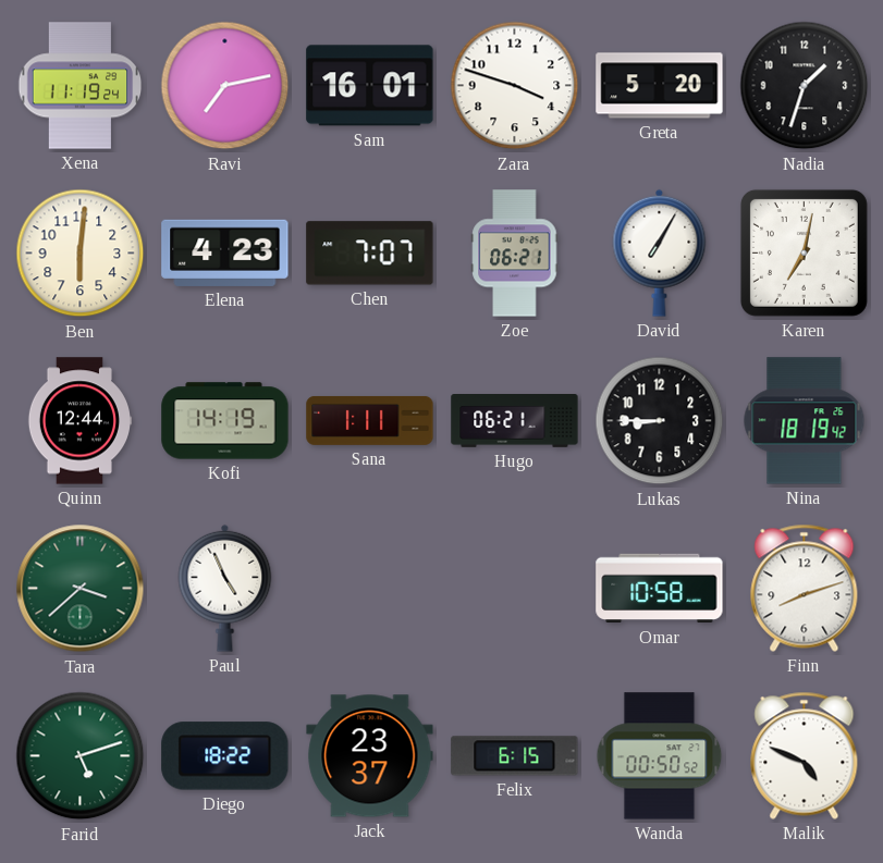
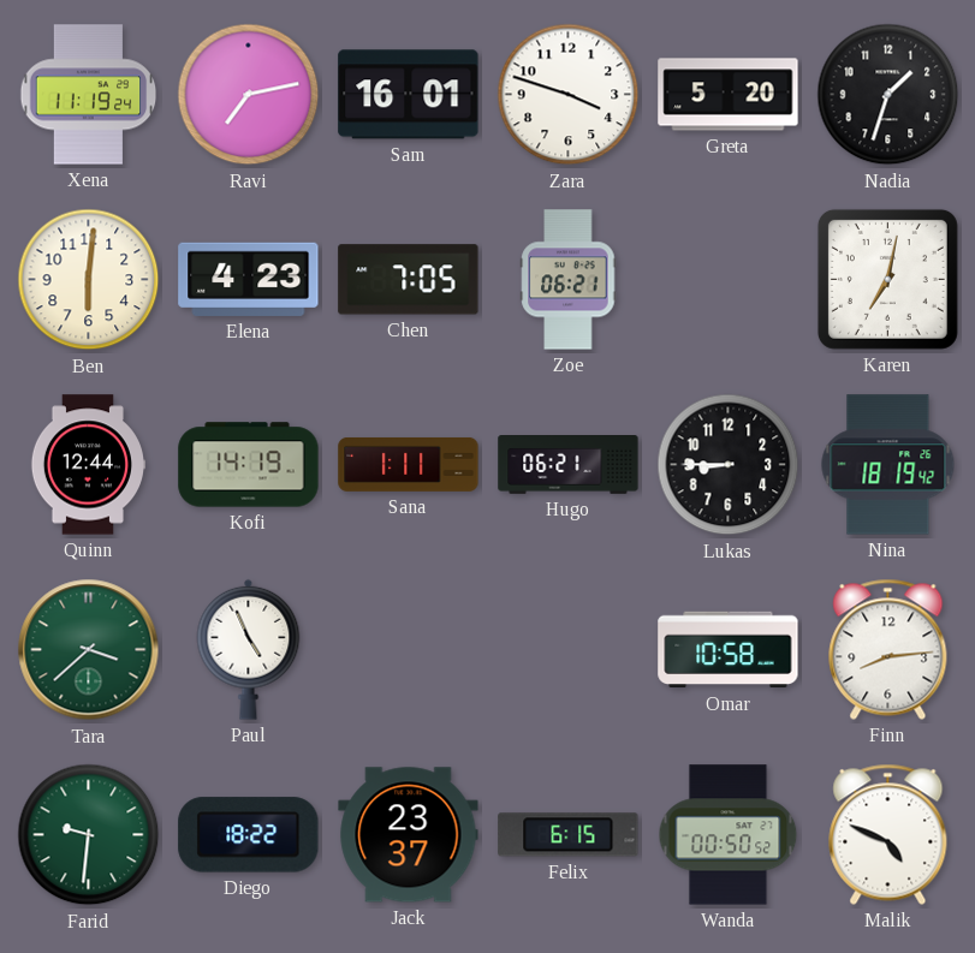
Chen: 7:07 -> 7:05 (409, 280)
David: 7:05 -> none (660, 252)
Finn: 8:12 -> 8:14 (888, 649)
Farid: 5:12 -> 9:31 (89, 835)
